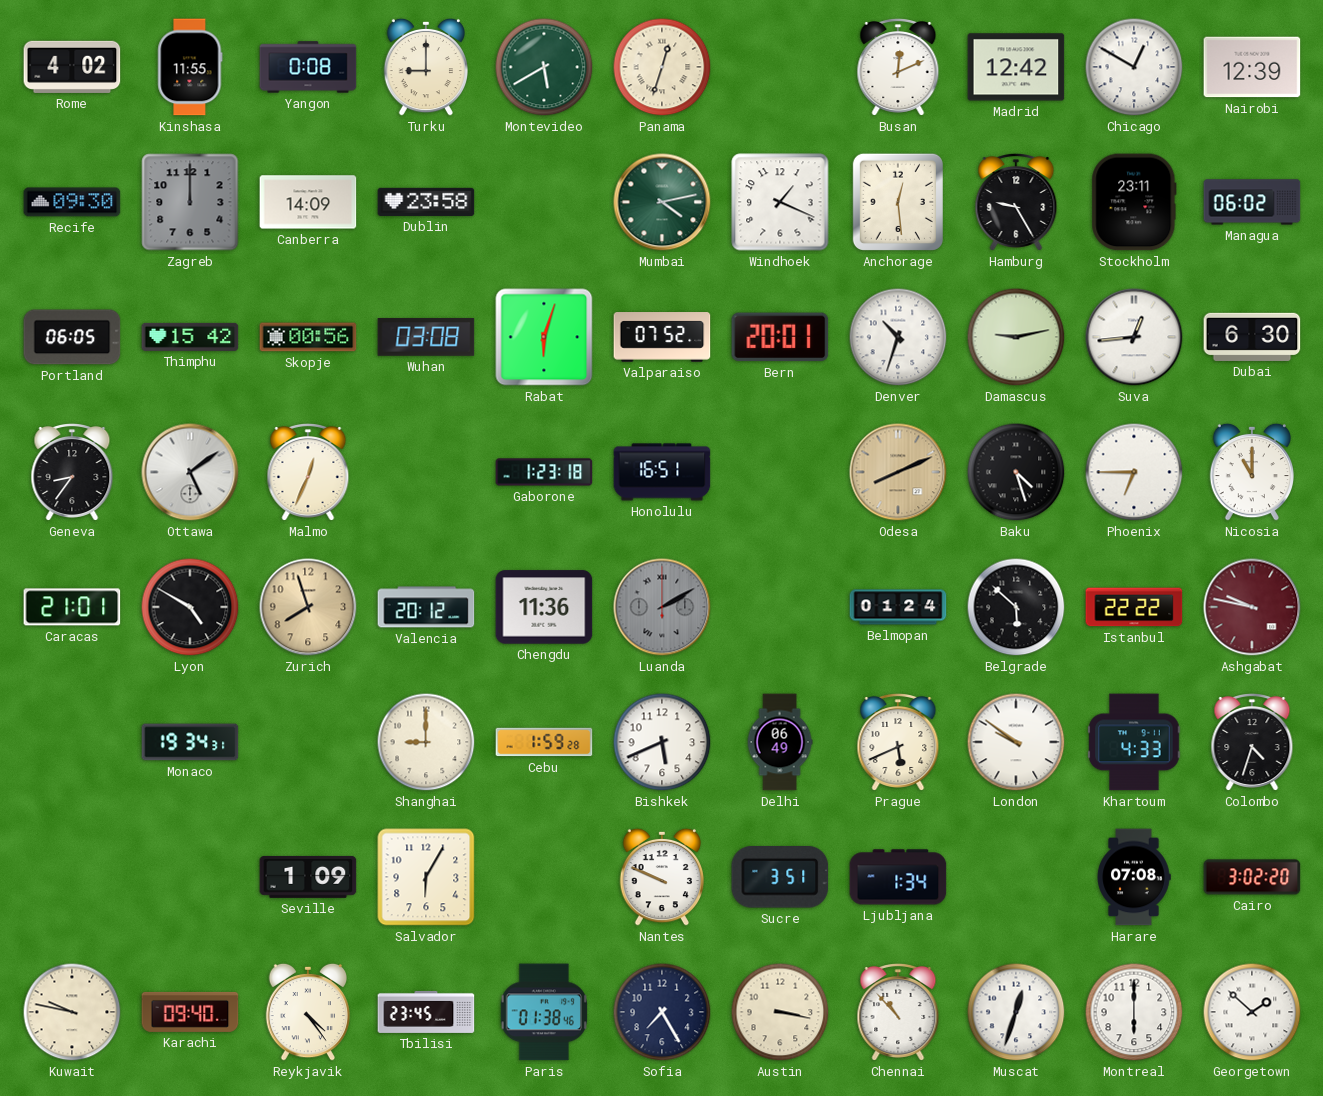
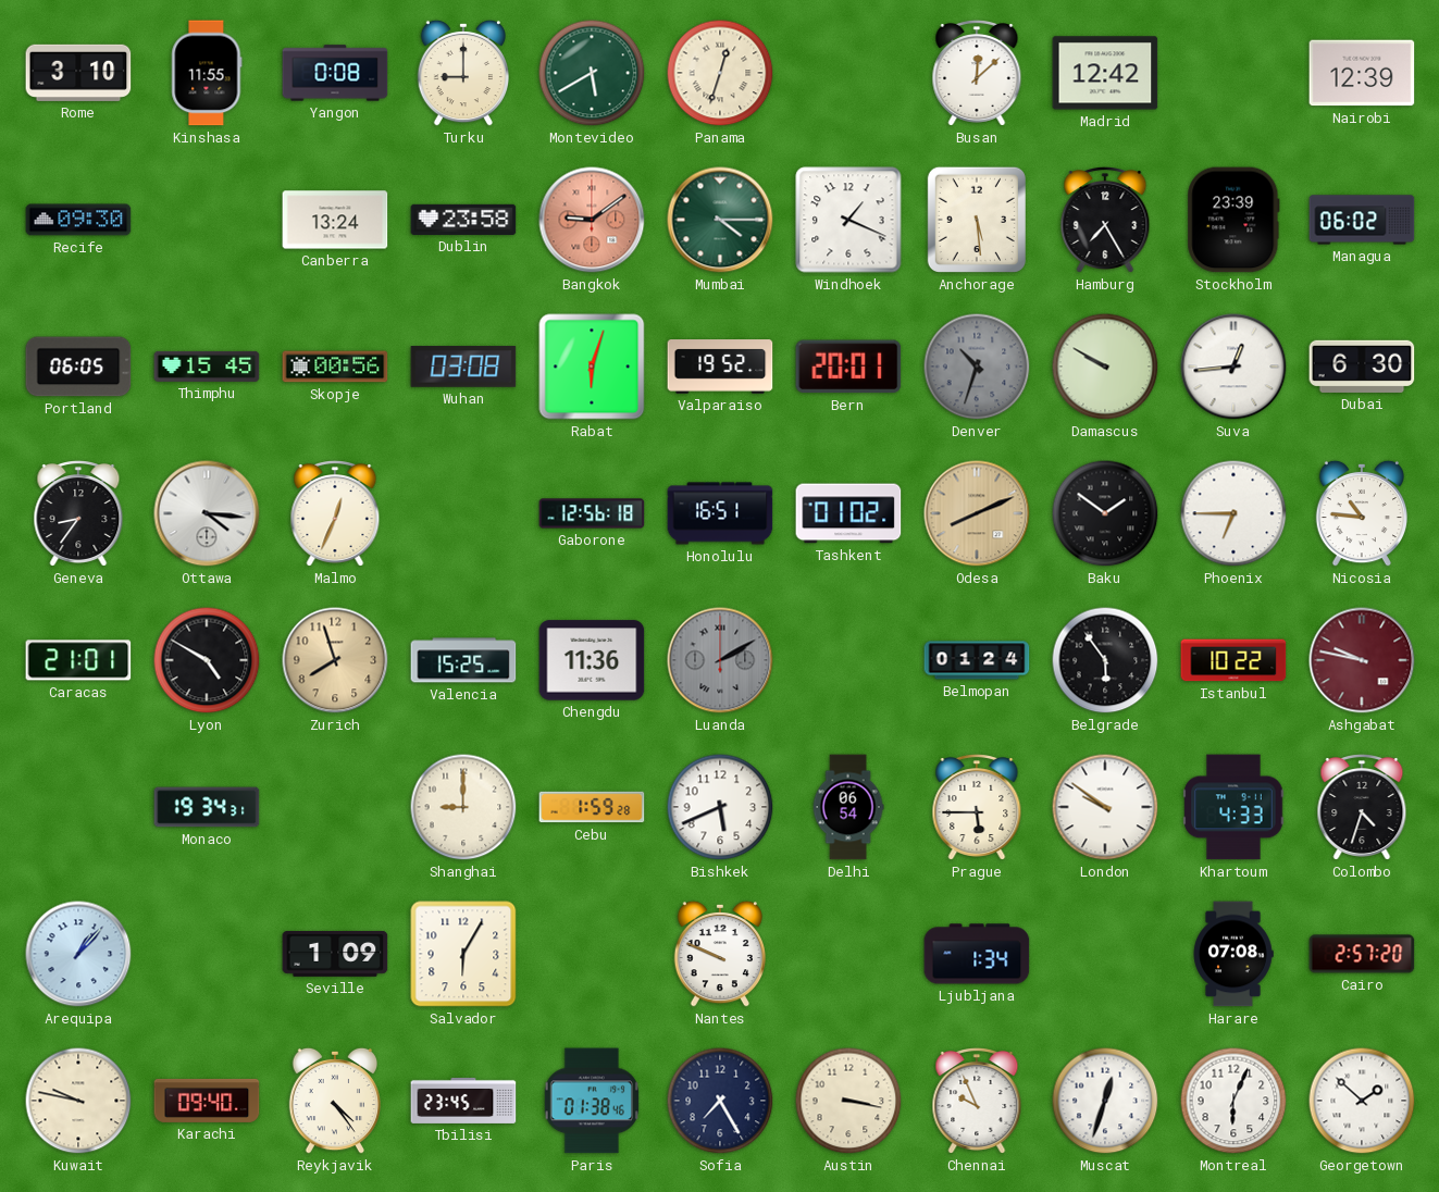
Rome: 4:02 -> 3:10 (78, 73)
Busan: 12:11 -> 12:08 (977, 74)
Chicago: 12:50 -> none (1134, 67)
Zagreb: 12:00 -> none (190, 202)
Canberra: 14:09 -> 13:24 (335, 220)
Bangkok: none -> 9:09 (592, 220)
Mumbai: 4:13 -> 4:15 (720, 220)
Anchorage: 12:29 -> 5:29 (977, 220)
Hamburg: 9:25 -> 7:25 (1105, 221)
Stockholm: 23:11 -> 23:39 (1233, 220)
Thimphu: 15:42 -> 15:45 (207, 367)
Valparaiso: 07:52 -> 19:52 (720, 367)
Denver dial: white -> grey (977, 367)
Damascus: 9:13 -> 9:50 (1105, 367)
Ottawa: 5:09 -> 4:16 (207, 513)
Gaborone: 1:23 -> 12:56 (592, 513)
Tashkent: none -> 01:02 (848, 513)
Baku: 4:27 -> 1:51 (1105, 513)
Nicosia: 11:00 -> 10:46 (1361, 513)
Valencia: 20:12 -> 15:25 (463, 660)
Belgrade: 5:52 -> 5:54 (1105, 660)
Istanbul: 22:22 -> 10:22 (1233, 660)
Delhi: 06:49 -> 06:54 (848, 807)
Prague: 5:41 -> 5:45 (977, 808)
Arequipa: none -> 1:07 (78, 954)
Sucre: 3:51 -> none (780, 878)
Cairo: 3:02 -> 2:57 (1362, 954)
Chennai: 10:53 -> 9:56 (977, 1102)
Montreal: 6:00 -> 6:04 (1233, 1101)
